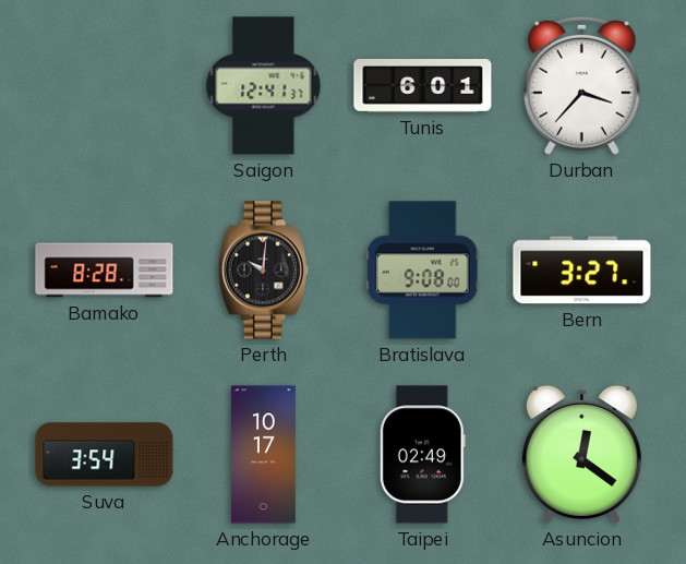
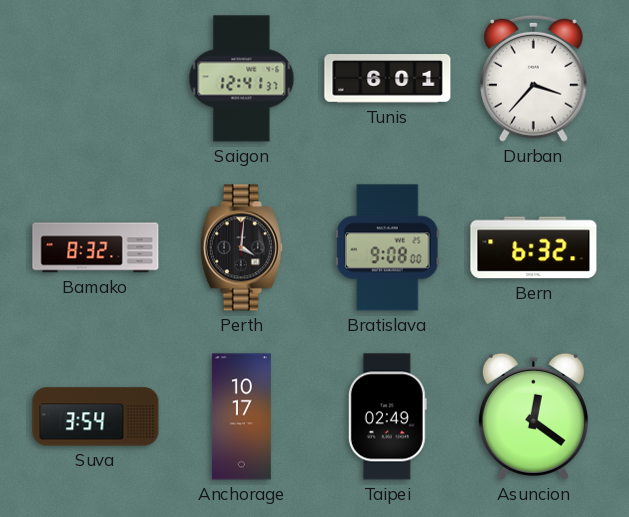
Bamako: 8:28 -> 8:32 (96, 248)
Perth: 10:01 -> 4:01 (241, 248)
Bern: 3:27 -> 6:32 (534, 248)
